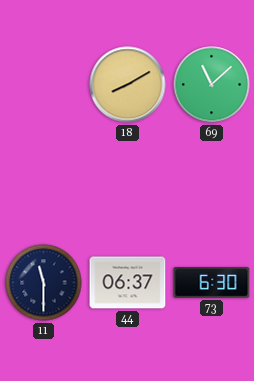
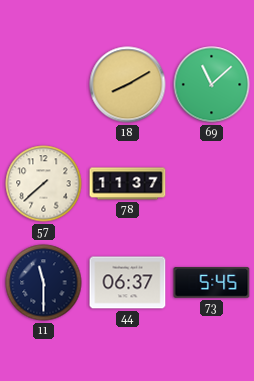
57: none -> 7:38 (44, 184)
78: none -> 11:37 (128, 184)
73: 6:30 -> 5:45 (212, 283)
